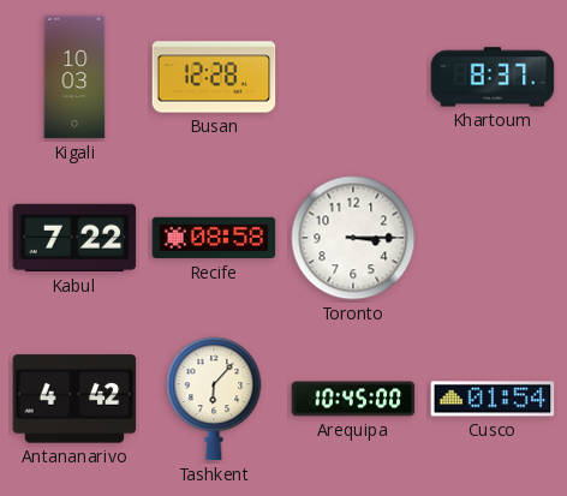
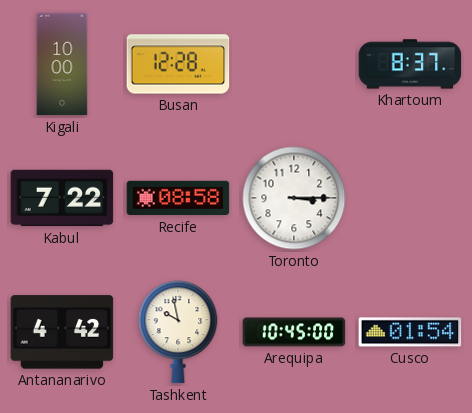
Kigali: 10:03 -> 10:00 (62, 64)
Tashkent: 6:07 -> 9:58 (178, 332)
